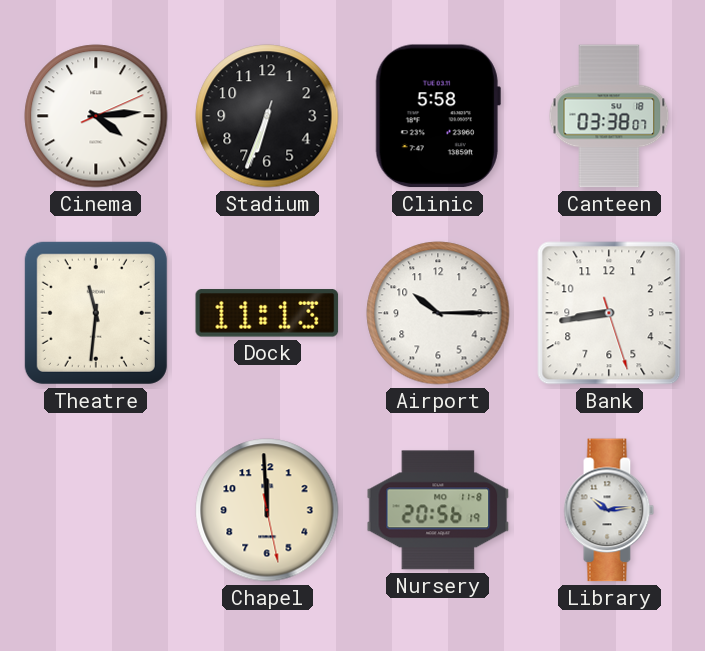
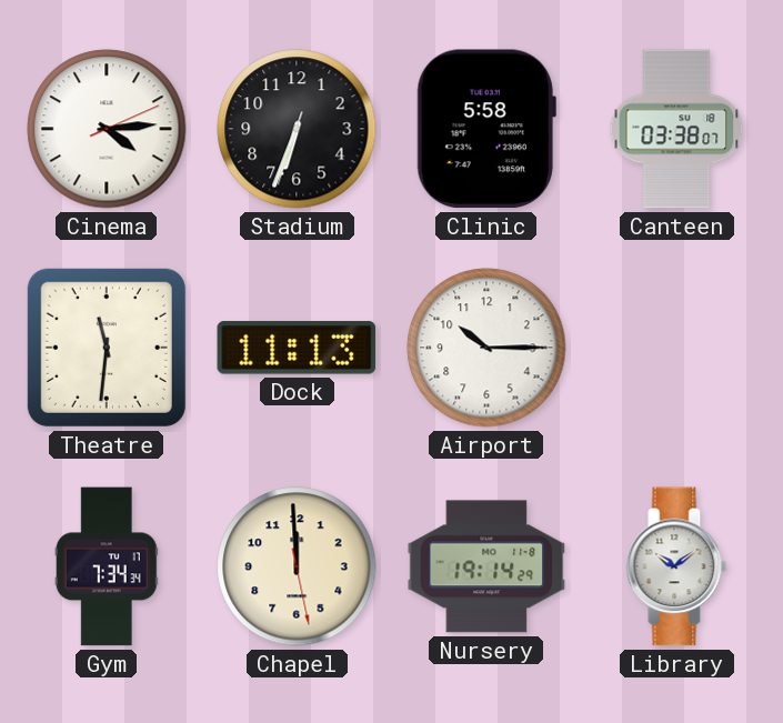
Bank: 8:43 -> none (609, 313)
Gym: none -> 7:34 (107, 566)
Nursery: 20:56 -> 19:14 (486, 566)
Library: 10:14 -> 10:09 (676, 566)
